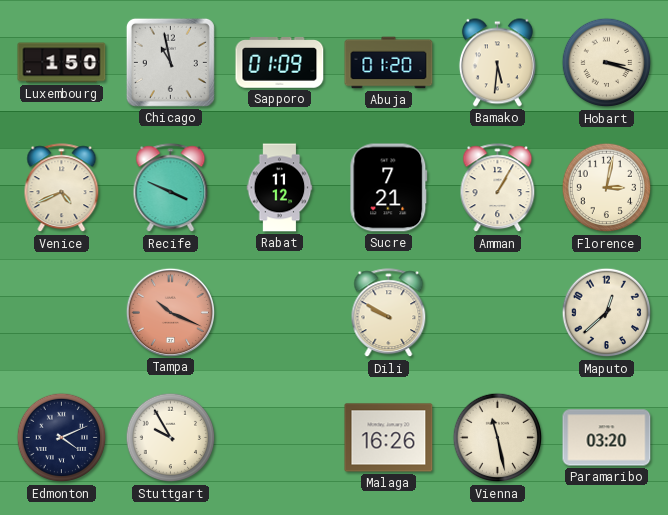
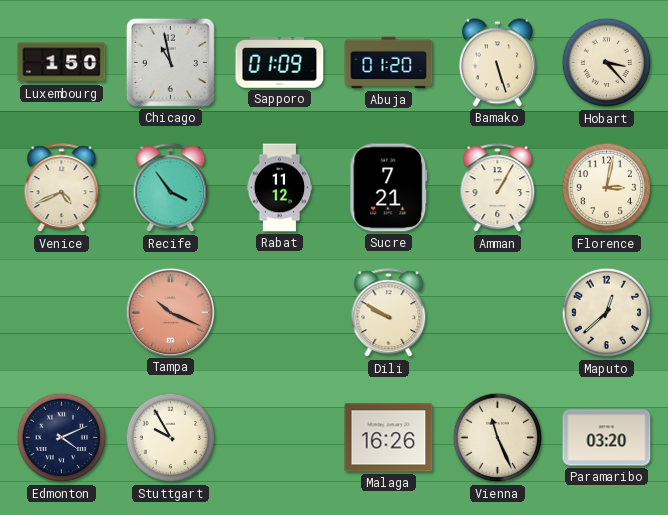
Bamako: 5:31 -> 5:27 (497, 63)
Hobart: 3:18 -> 3:23 (607, 63)
Recife: 3:49 -> 3:54 (171, 188)
Vienna: 11:28 -> 11:26 (498, 438)
